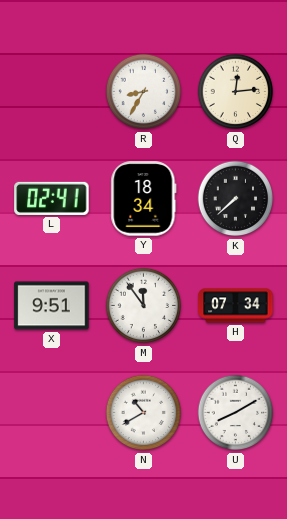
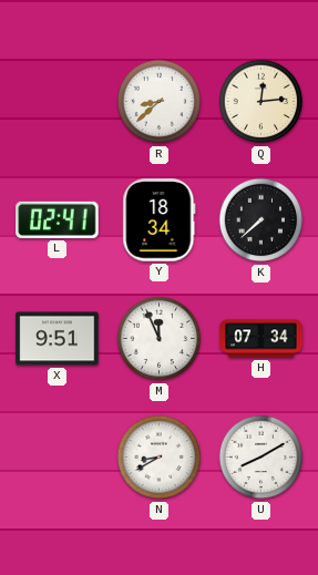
R: 8:35 -> 8:38 (160, 102)
M: 11:54 -> 11:56 (160, 339)
N: 10:40 -> 8:40 (160, 458)
